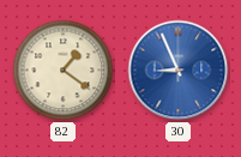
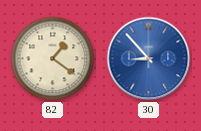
30: 8:56 -> 8:53 (149, 59)
